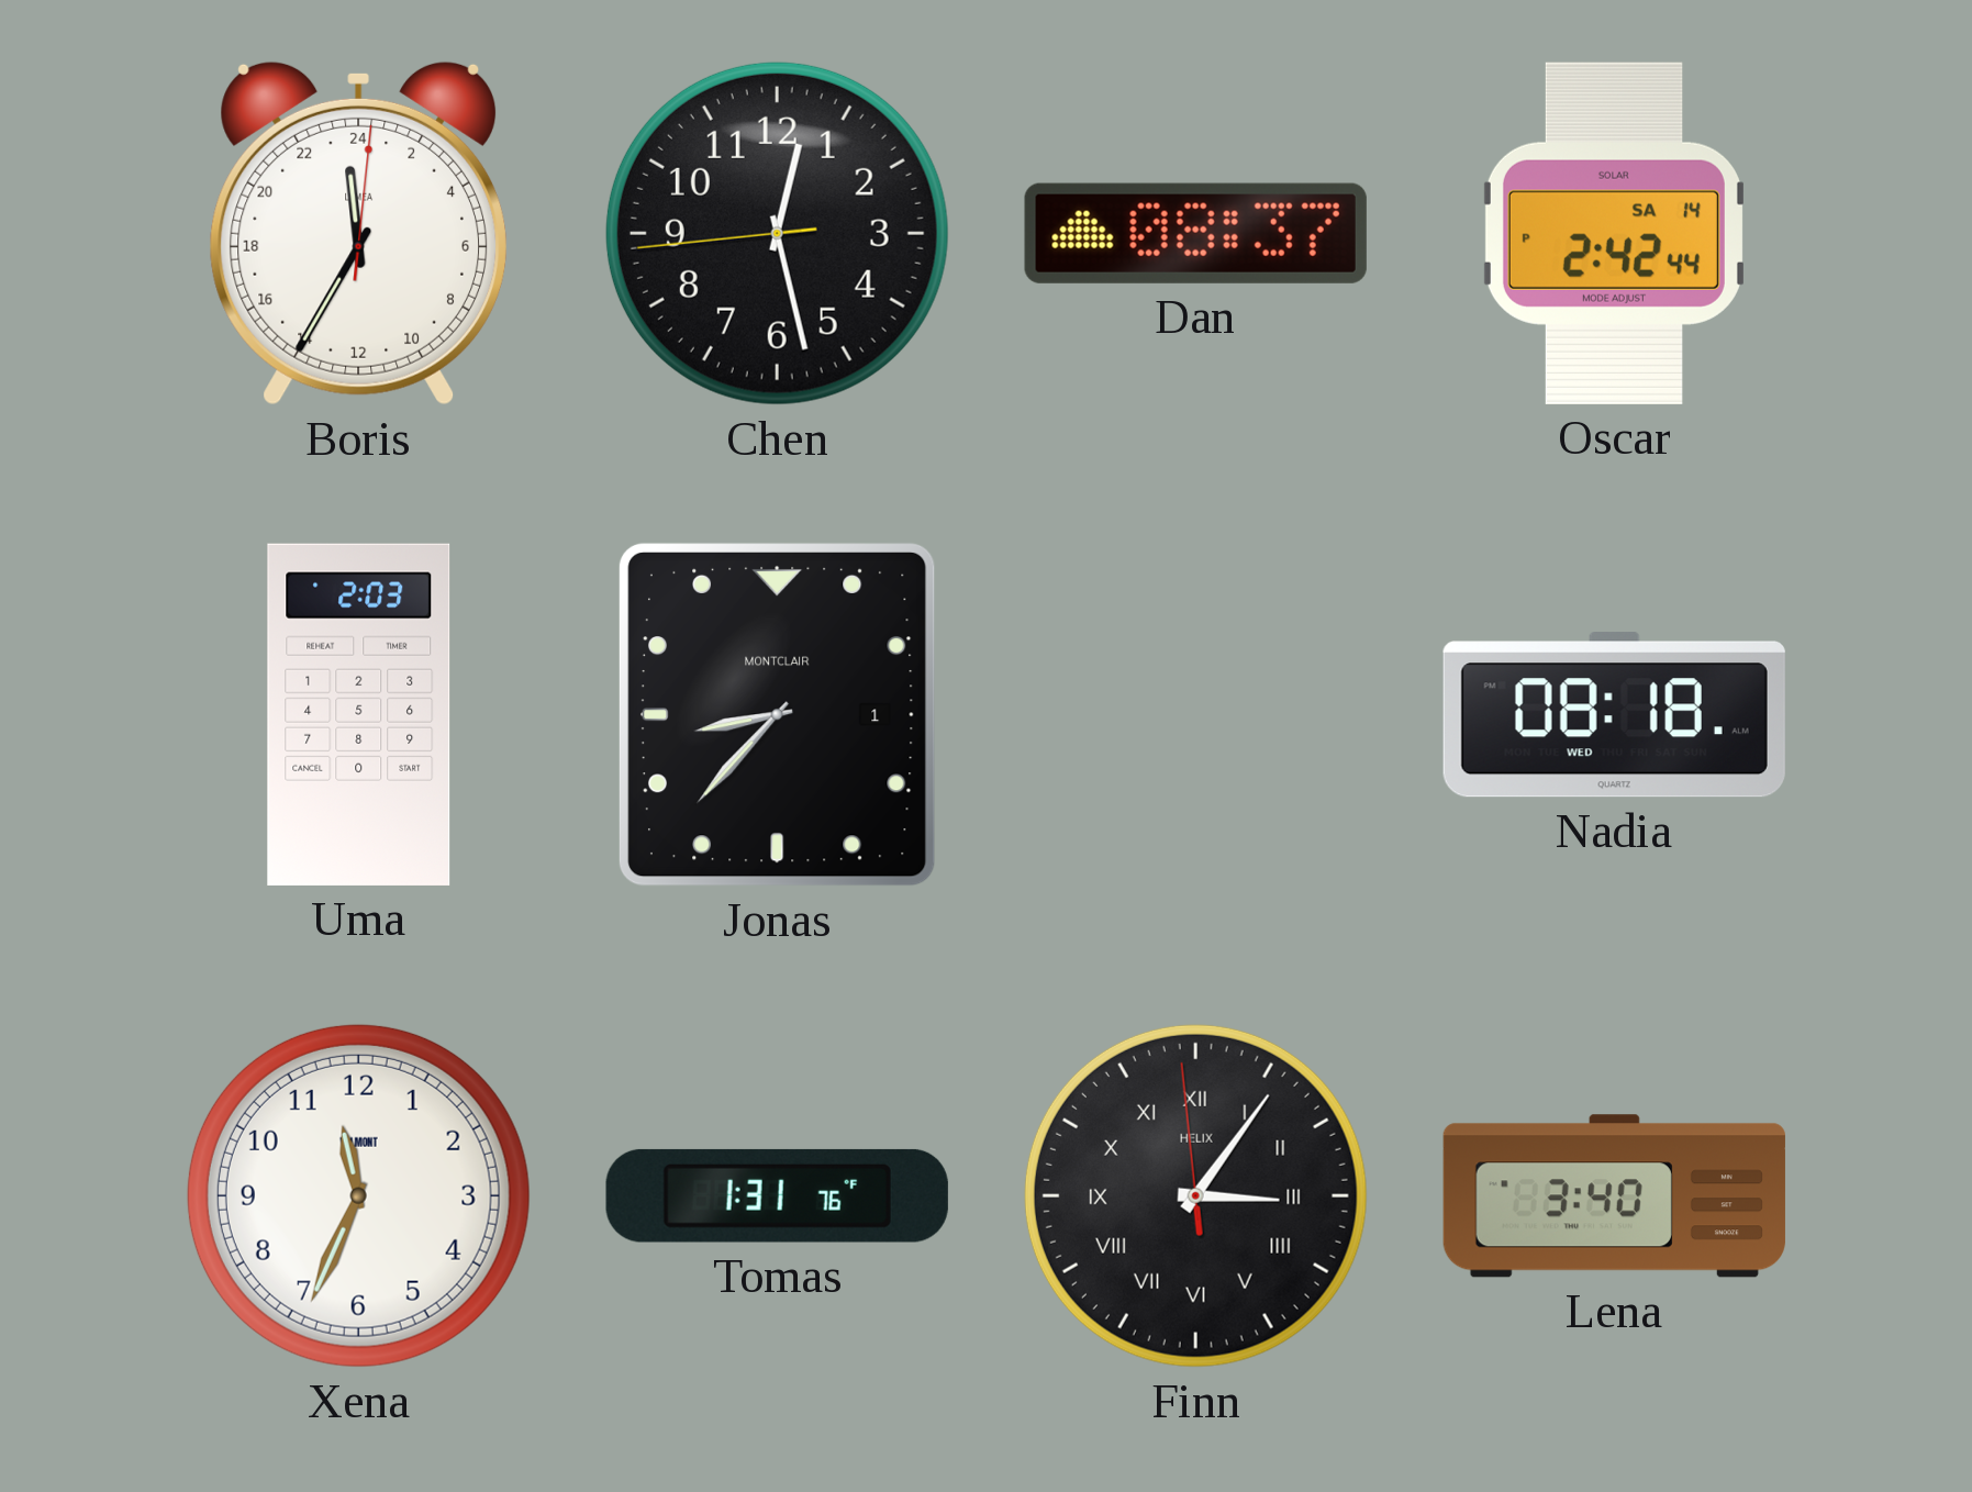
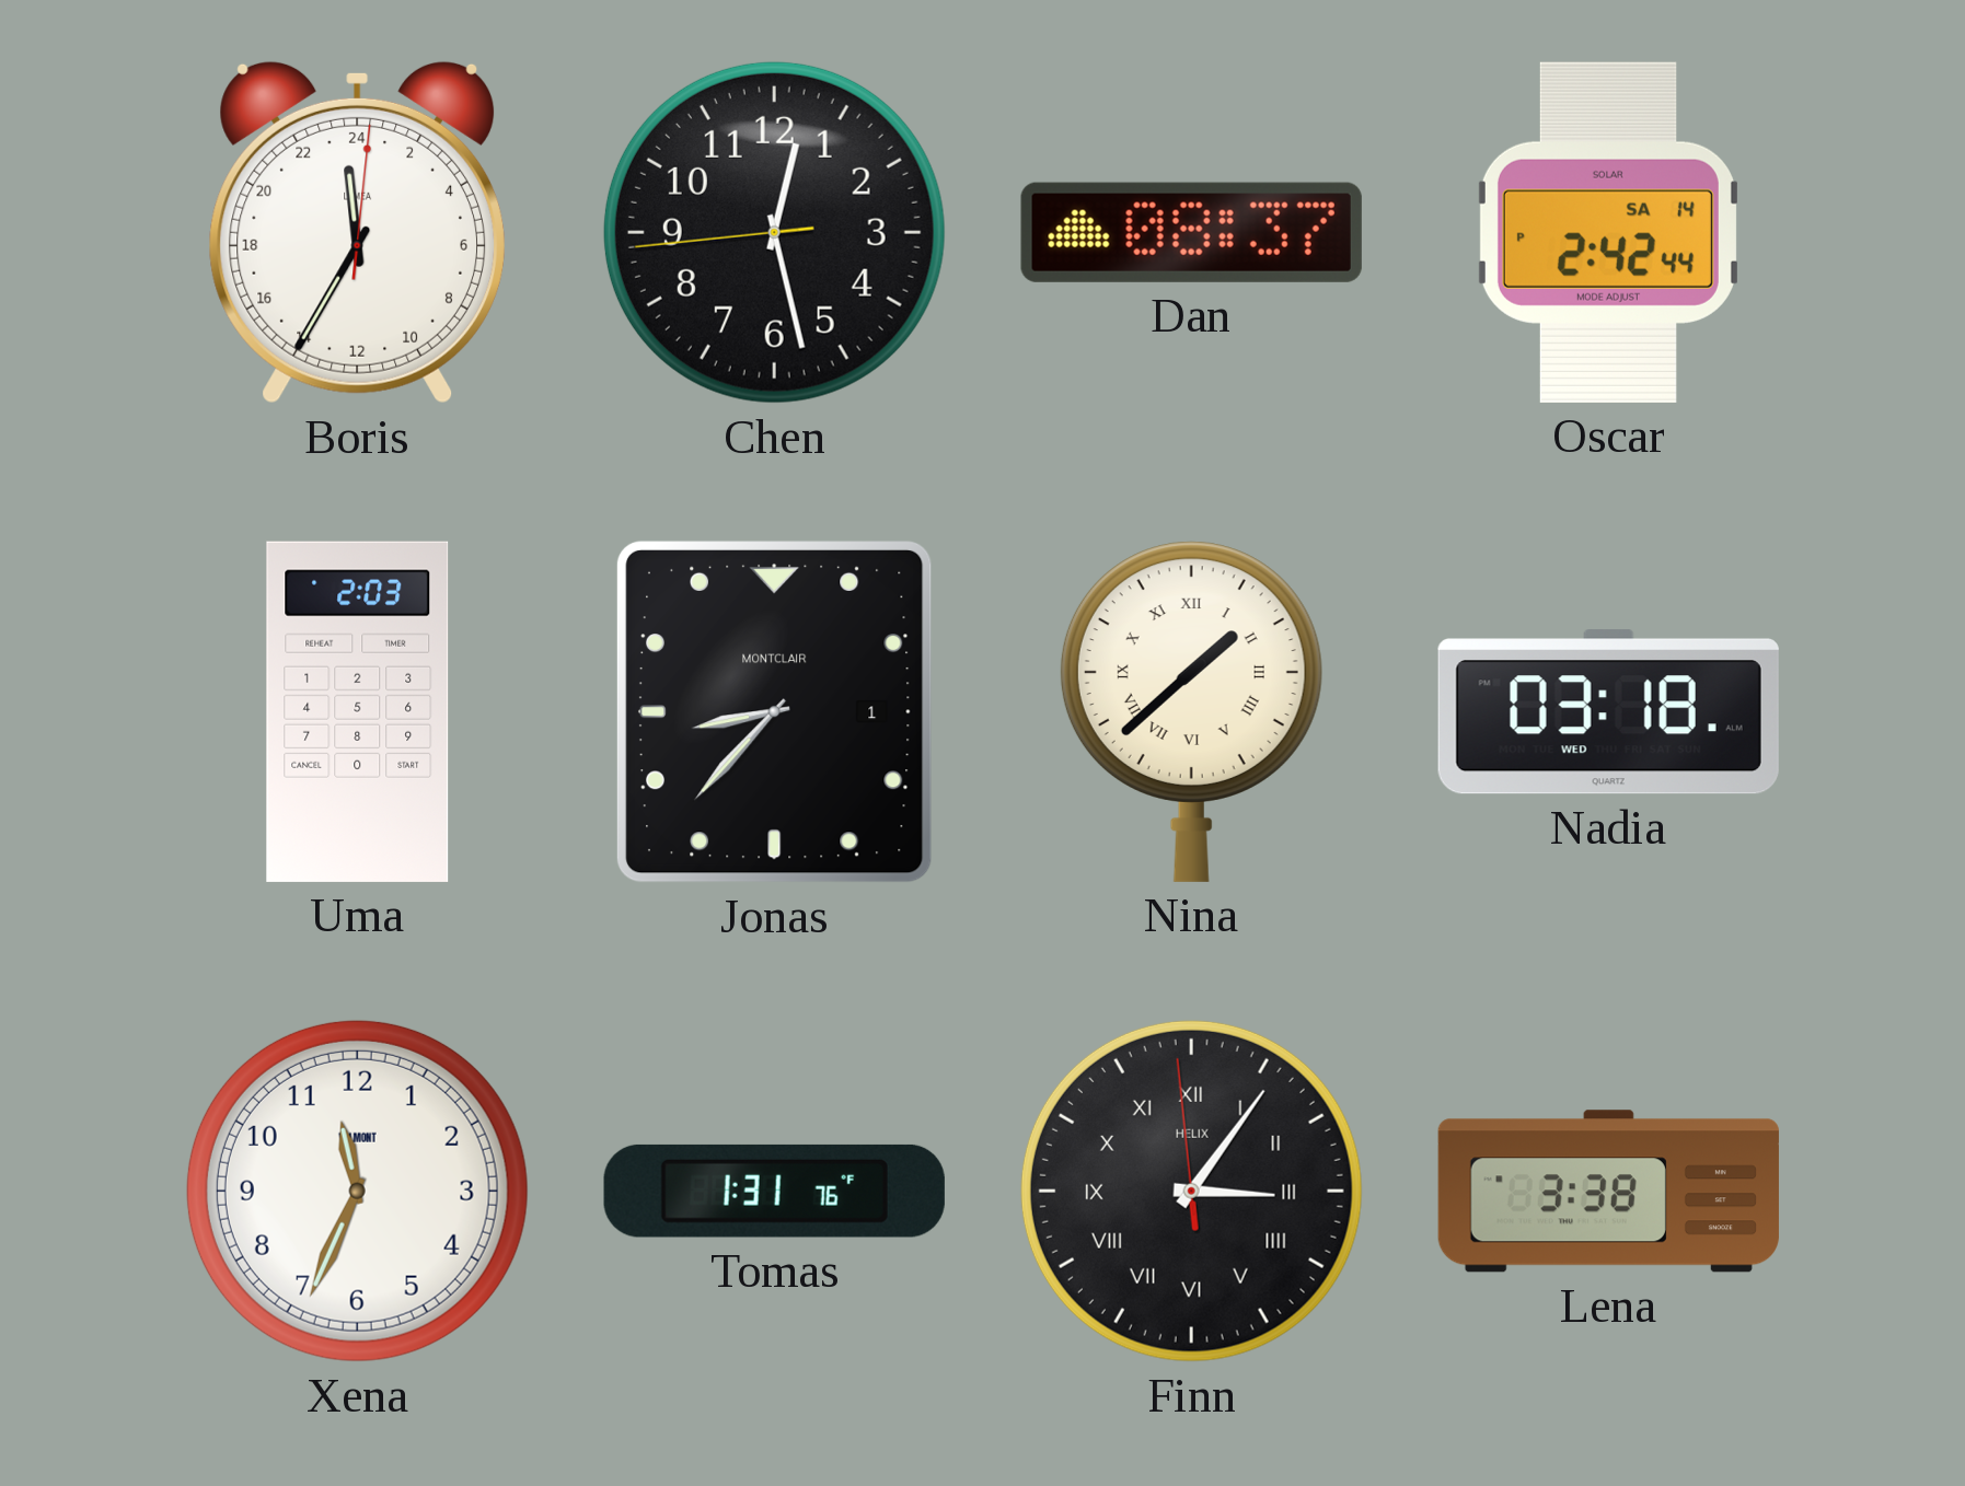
Nina: none -> 1:38 (1191, 711)
Nadia: 08:18 -> 03:18 (1608, 712)
Lena: 3:40 -> 3:38 (1608, 1192)
